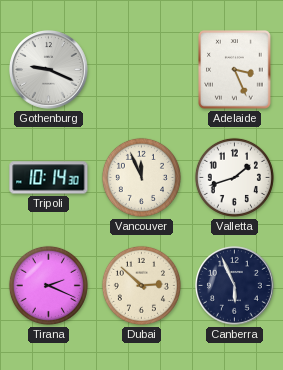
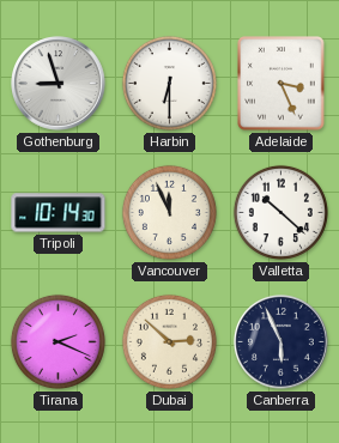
Gothenburg: 9:19 -> 8:57 (59, 84)
Harbin: none -> 6:30 (169, 83)
Valletta: 1:42 -> 10:22 (280, 212)
